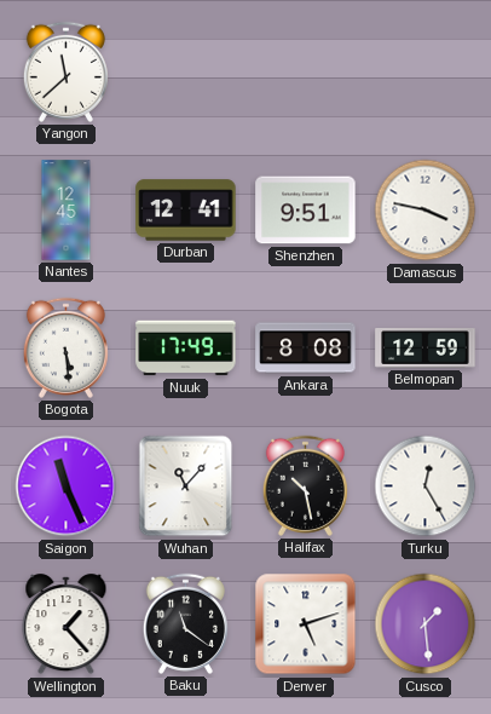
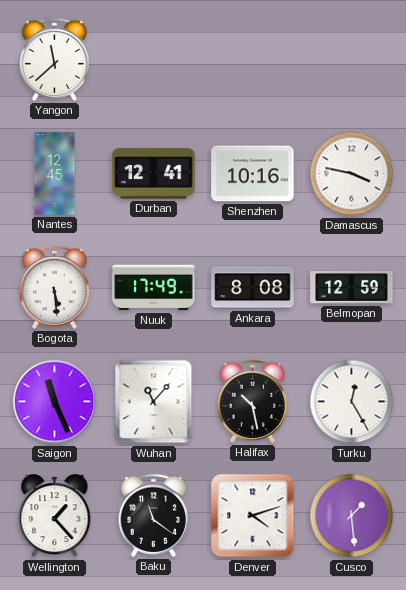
Shenzhen: 9:51 -> 10:16 (253, 174)
Denver: 5:12 -> 4:12 (253, 516)
